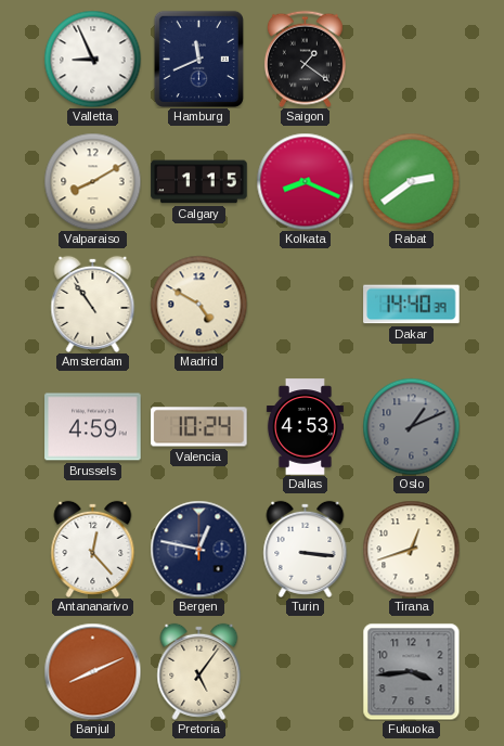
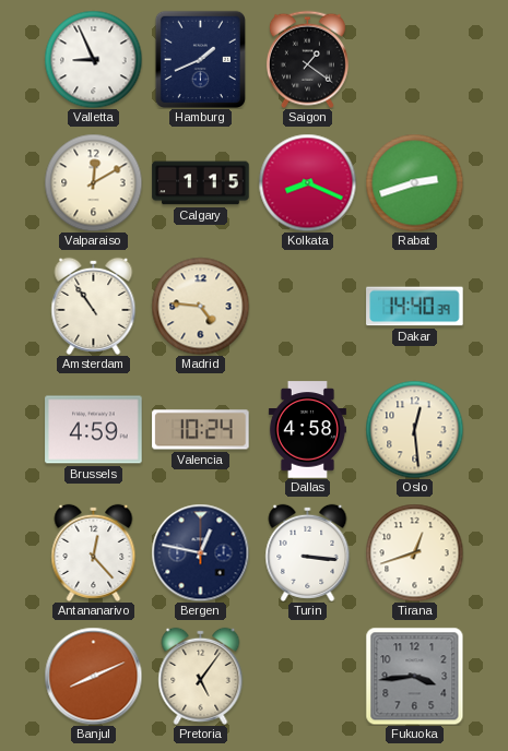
Hamburg: 11:41 -> 1:41 (200, 59)
Valparaiso: 8:10 -> 12:10 (93, 182)
Rabat: 2:39 -> 2:42 (414, 182)
Madrid: 4:50 -> 4:46 (200, 306)
Dallas: 4:53 -> 4:58 (307, 430)
Oslo: 1:11 -> 12:29 (414, 429)
Oslo dial: grey -> cream (414, 429)
